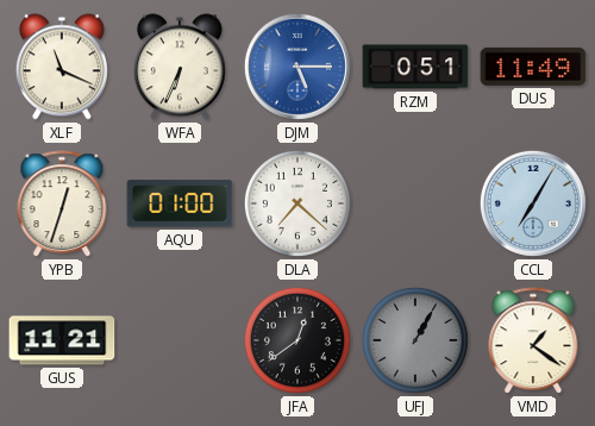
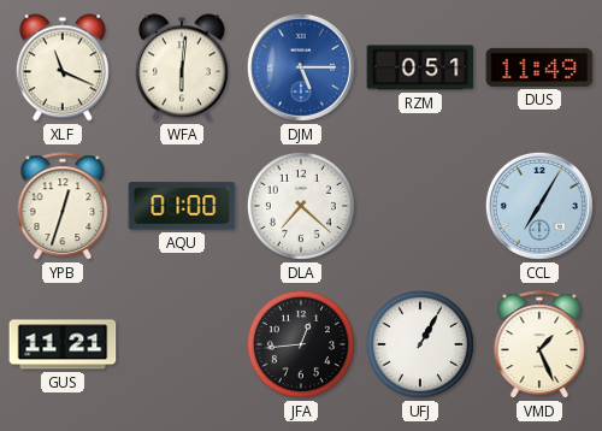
WFA: 6:34 -> 6:01 (182, 67)
JFA: 12:39 -> 12:44 (301, 344)
UFJ dial: grey -> white (420, 344)
VMD: 1:21 -> 1:26 (539, 346)
